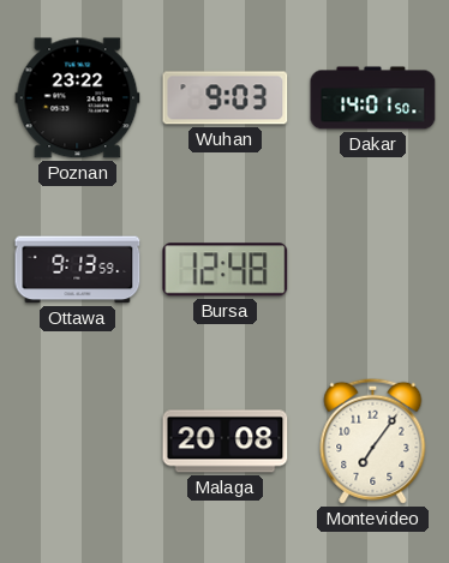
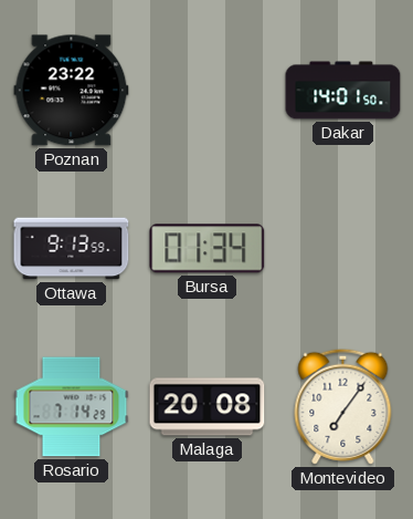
Wuhan: 9:03 -> none (226, 98)
Bursa: 12:48 -> 01:34 (208, 249)
Rosario: none -> 7:14 (72, 407)
